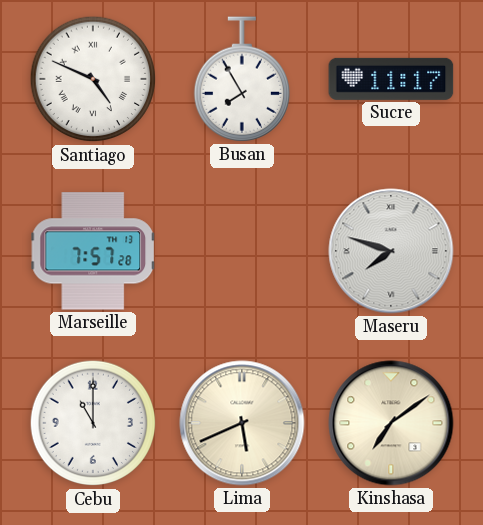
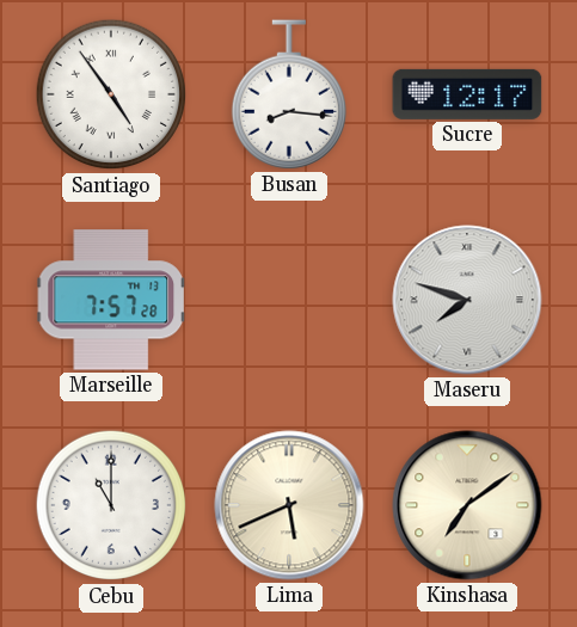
Santiago: 4:49 -> 4:54 (111, 94)
Busan: 7:55 -> 8:16 (288, 94)
Sucre: 11:17 -> 12:17 (467, 94)
